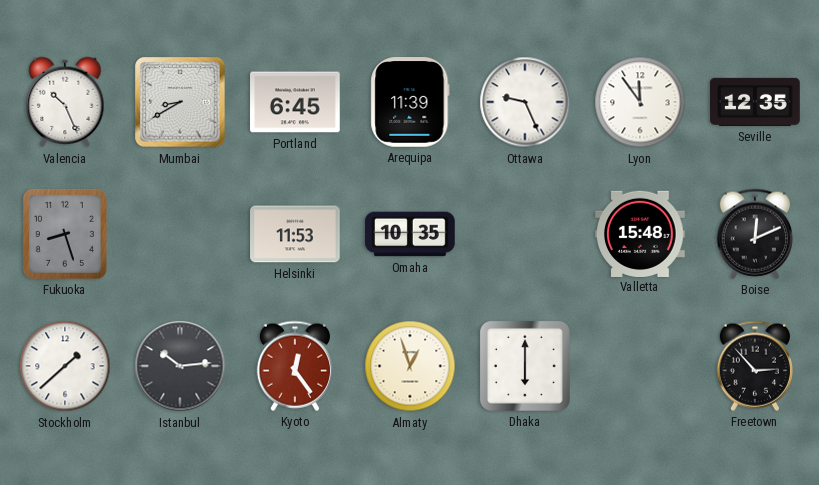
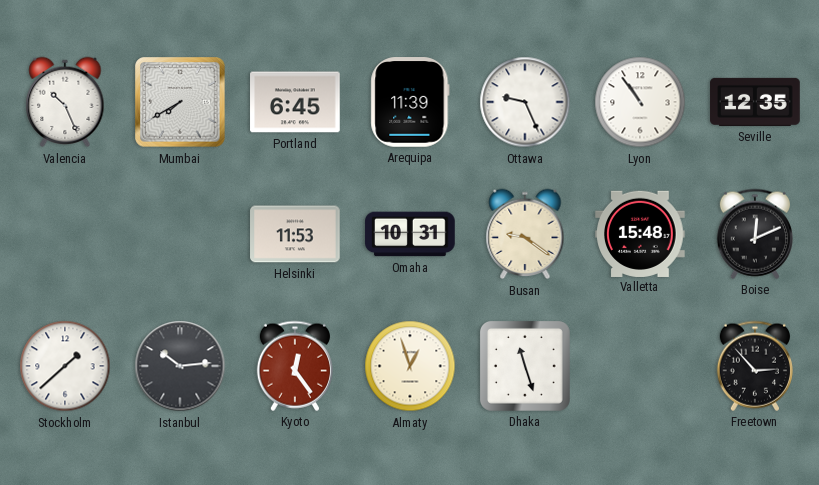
Mumbai: 8:40 -> 7:40 (180, 102)
Lyon: 11:54 -> 10:54 (640, 102)
Fukuoka: 8:27 -> none (65, 234)
Omaha: 10:35 -> 10:31 (410, 234)
Busan: none -> 9:21 (525, 234)
Dhaka: 6:00 -> 11:27 (525, 366)
